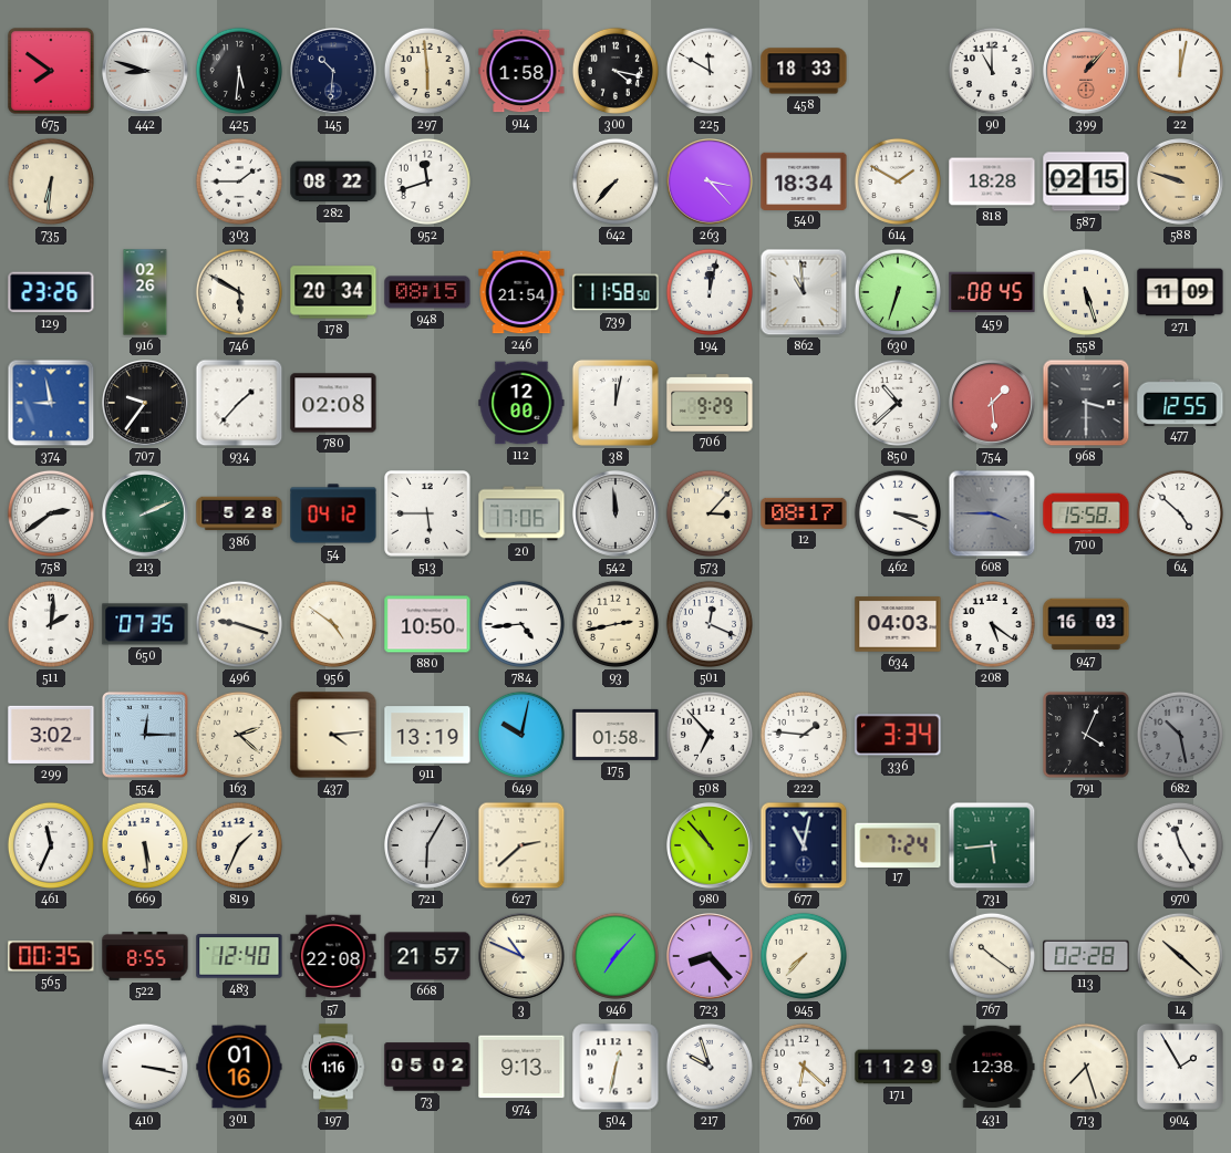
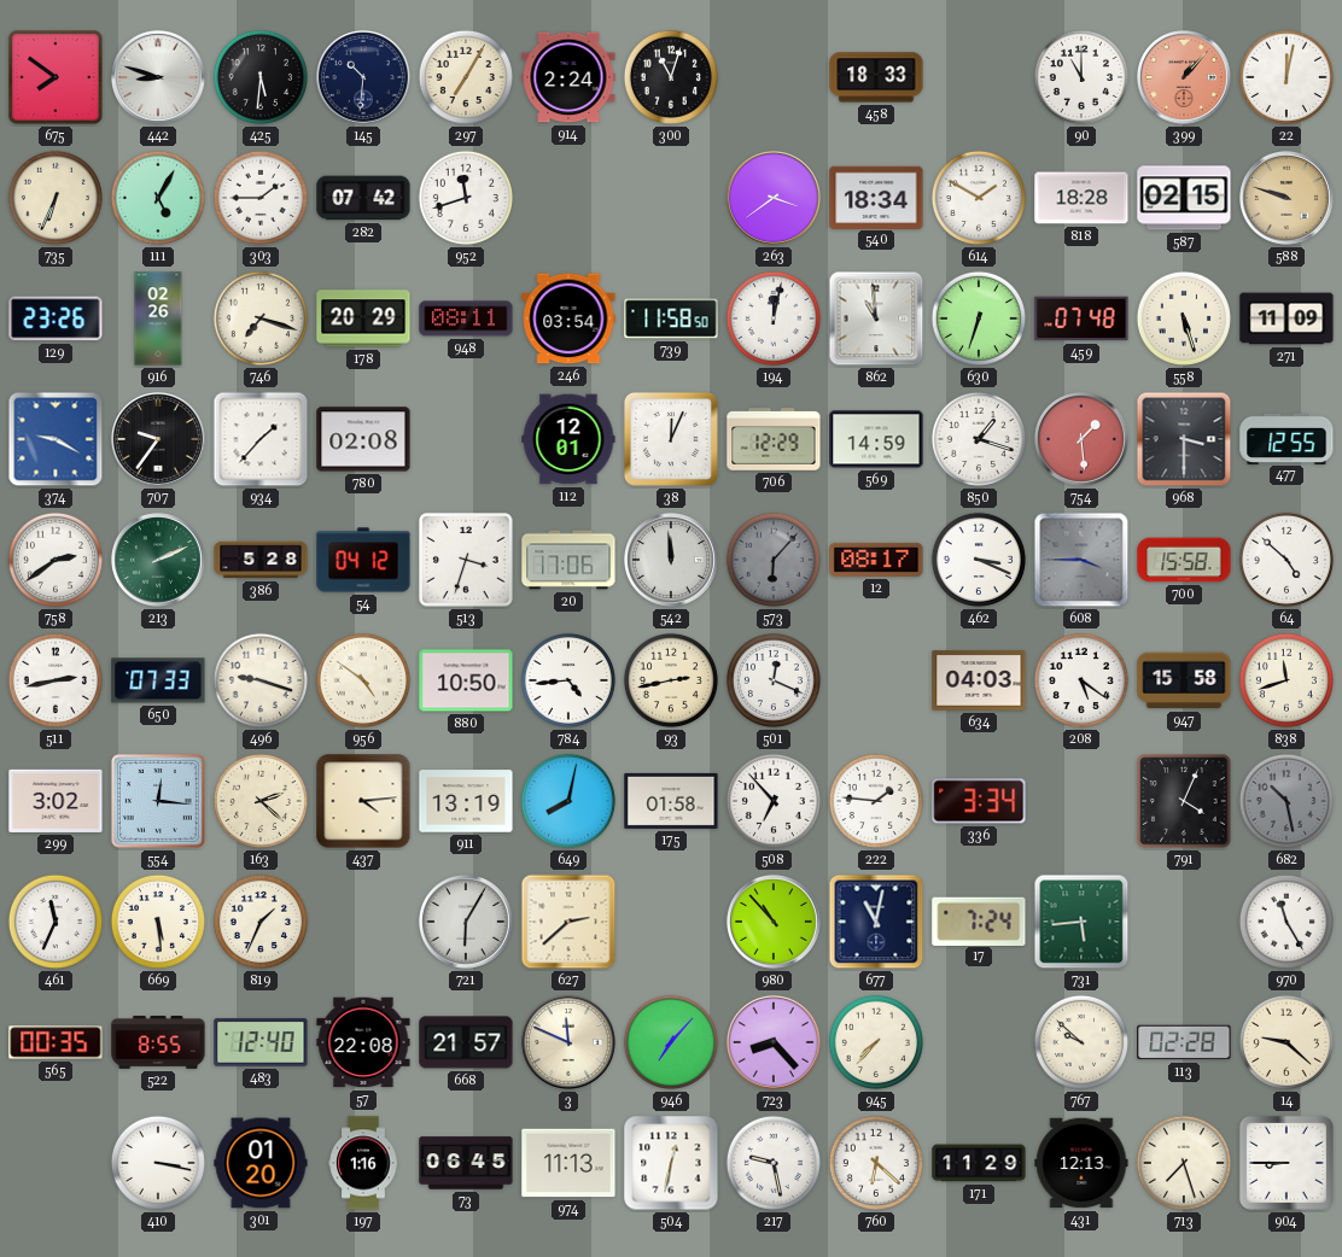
297: 5:59 -> 7:05 (466, 77)
914: 1:58 -> 2:24 (568, 77)
300: 4:17 -> 11:03 (671, 77)
225: 11:50 -> none (710, 71)
735: 6:31 -> 6:34 (56, 198)
111: none -> 5:05 (158, 198)
282: 08:22 -> 07:42 (363, 198)
642: 7:37 -> none (615, 181)
263: 3:23 -> 3:39 (775, 199)
746: 5:50 -> 7:18 (261, 318)
178: 20:34 -> 20:29 (363, 318)
948: 08:15 -> 08:11 (466, 318)
246: 21:54 -> 03:54 (568, 318)
459: 08:45 -> 07:48 (1081, 318)
374: 8:58 -> 9:20 (56, 439)
112: 12:00 -> 12:01 (568, 439)
38: 12:02 -> 12:04 (671, 439)
706: 9:29 -> 12:29 (774, 439)
569: none -> 14:59 (876, 439)
850: 10:38 -> 1:18 (979, 439)
513: 5:45 -> 3:33 (466, 560)
573: 3:07 -> 6:07 (774, 560)
573 dial: cream -> grey (774, 560)
511: 2:01 -> 2:43 (56, 680)
650: 07:35 -> 07:33 (158, 680)
947: 16:03 -> 15:58 (1184, 680)
838: none -> 11:42 (1286, 680)
554: 12:15 -> 12:16 (158, 801)
649: 10:02 -> 8:02 (568, 801)
3: 10:49 -> 11:49 (570, 1043)
767: 10:21 -> 9:52 (1081, 1042)
14: 10:22 -> 9:22 (1286, 1042)
301: 01:16 -> 01:20 (261, 1163)
73: 05:02 -> 06:45 (466, 1163)
974: 9:13 -> 11:13 (568, 1163)
217: 9:57 -> 9:28 (774, 1163)
431: 12:38 -> 12:13 (1081, 1163)
904: 1:55 -> 8:45 (1286, 1163)
